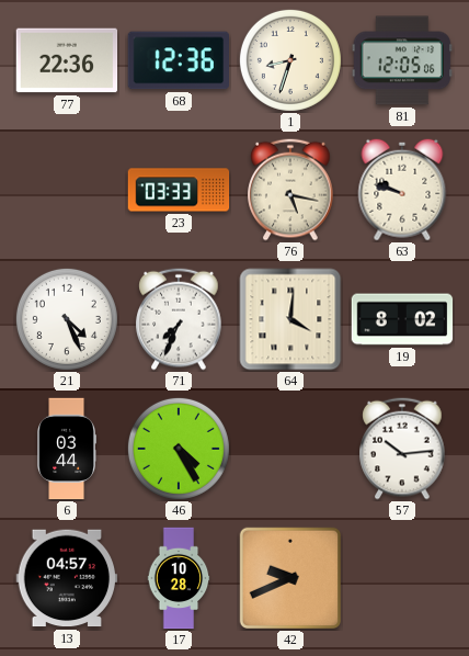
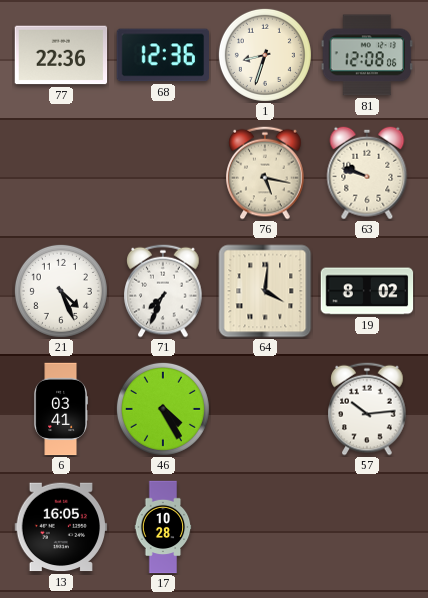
81: 12:05 -> 12:08 (366, 55)
23: 03:33 -> none (179, 190)
6: 03:44 -> 03:41 (60, 409)
13: 04:57 -> 16:05 (61, 527)
42: 9:41 -> none (289, 577)
